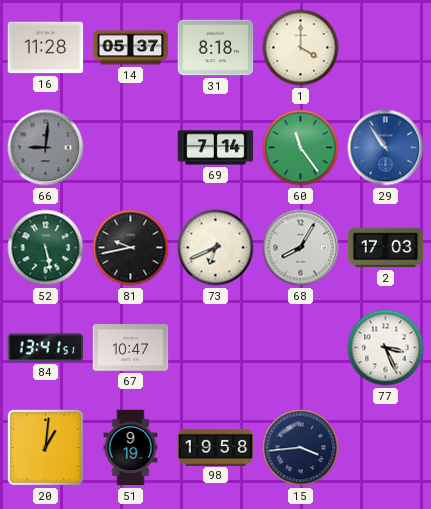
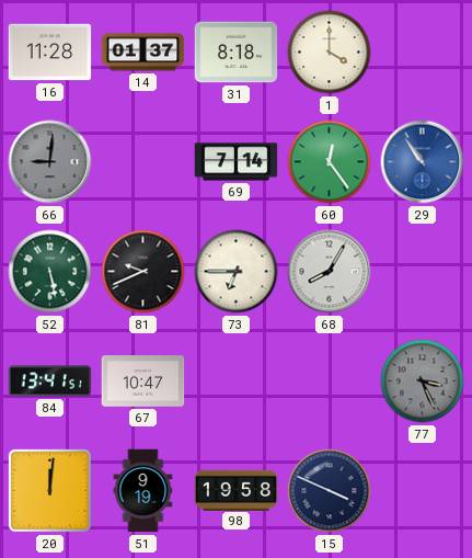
14: 05:37 -> 01:37 (143, 53)
60: 11:24 -> 12:24 (330, 162)
81: 9:43 -> 9:41 (143, 272)
73: 6:41 -> 6:45 (237, 272)
2: 17:03 -> none (386, 248)
77 dial: white -> grey (423, 382)
20: 1:01 -> 12:01 (49, 490)
15: 3:44 -> 3:49 (330, 491)
